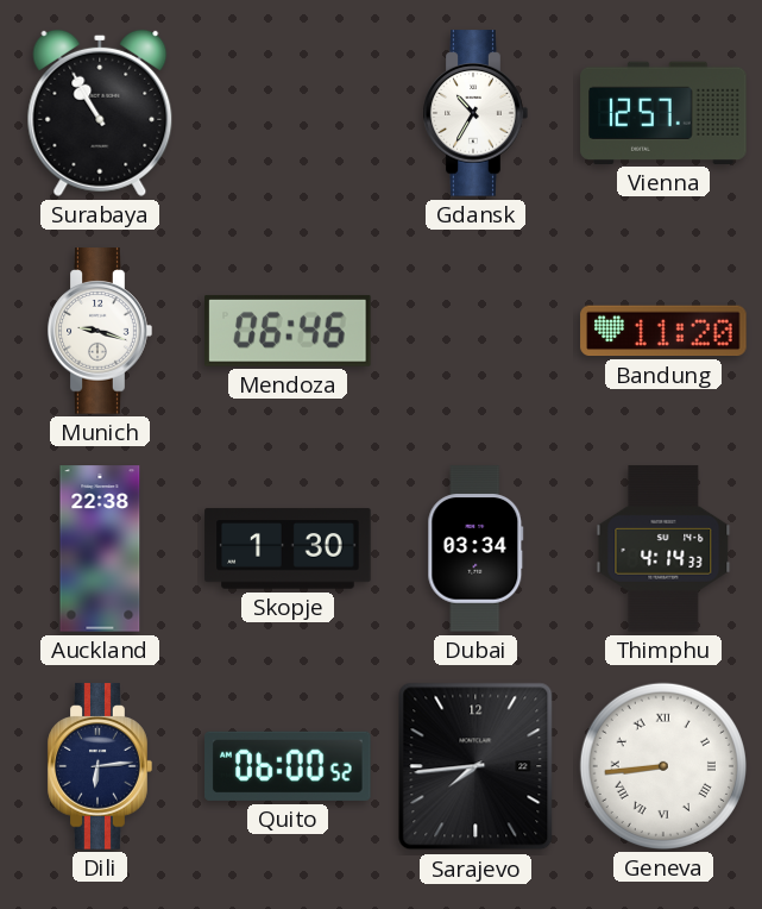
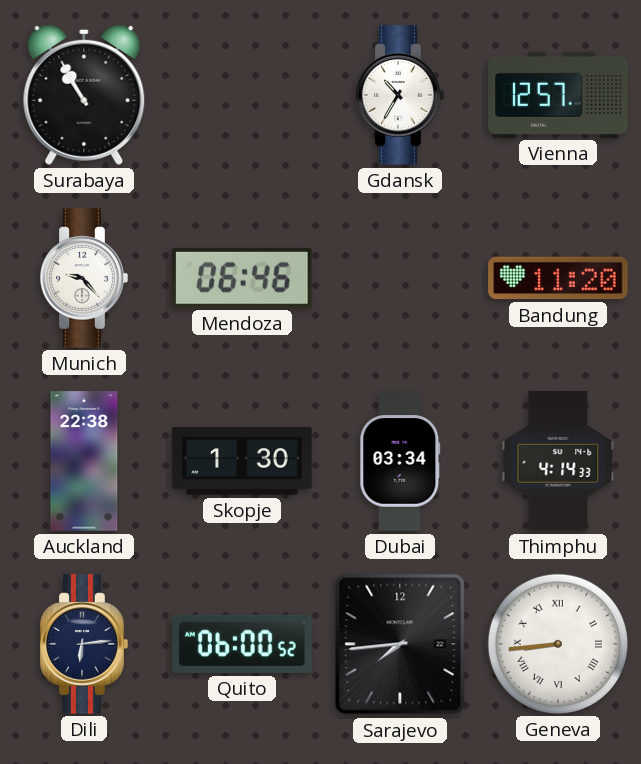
Munich: 9:18 -> 9:23 (84, 278)
